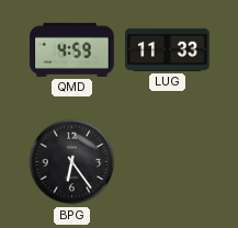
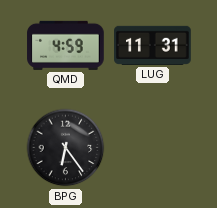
LUG: 11:33 -> 11:31 (153, 45)
